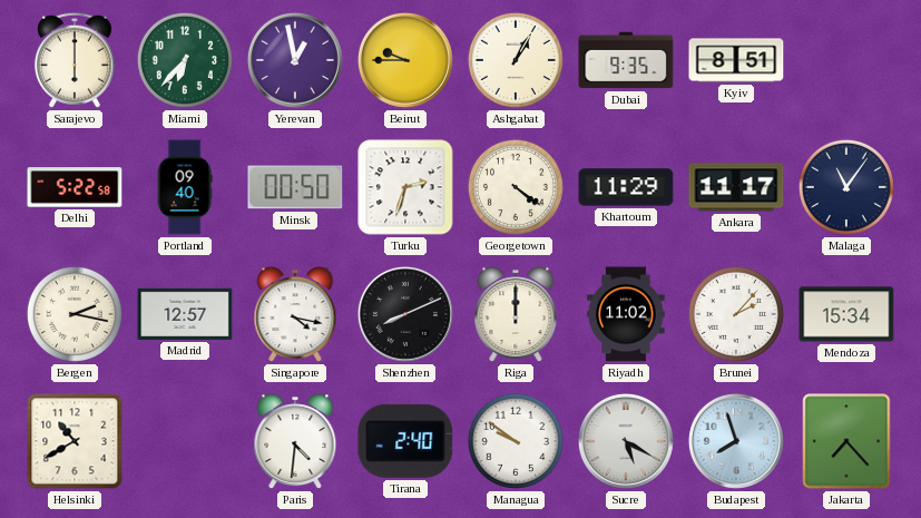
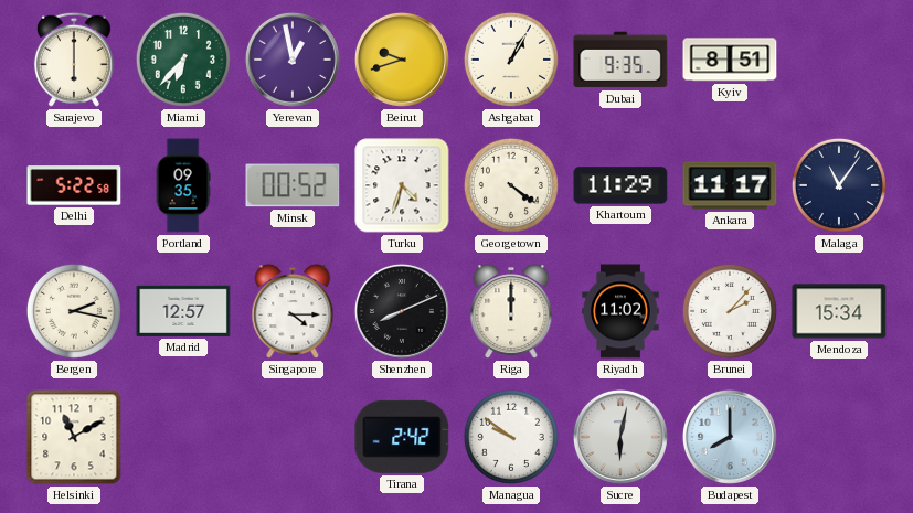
Beirut: 9:45 -> 9:42 (402, 60)
Portland: 09:40 -> 09:35 (183, 185)
Minsk: 00:50 -> 00:52 (293, 185)
Turku: 2:33 -> 4:33 (402, 185)
Singapore: 4:17 -> 4:15 (293, 312)
Helsinki: 10:40 -> 11:10 (74, 437)
Paris: 4:31 -> none (295, 442)
Tirana: 2:40 -> 2:42 (402, 437)
Sucre: 5:20 -> 6:02 (620, 437)
Budapest: 7:57 -> 8:00 (730, 437)
Jakarta: 7:23 -> none (846, 441)
